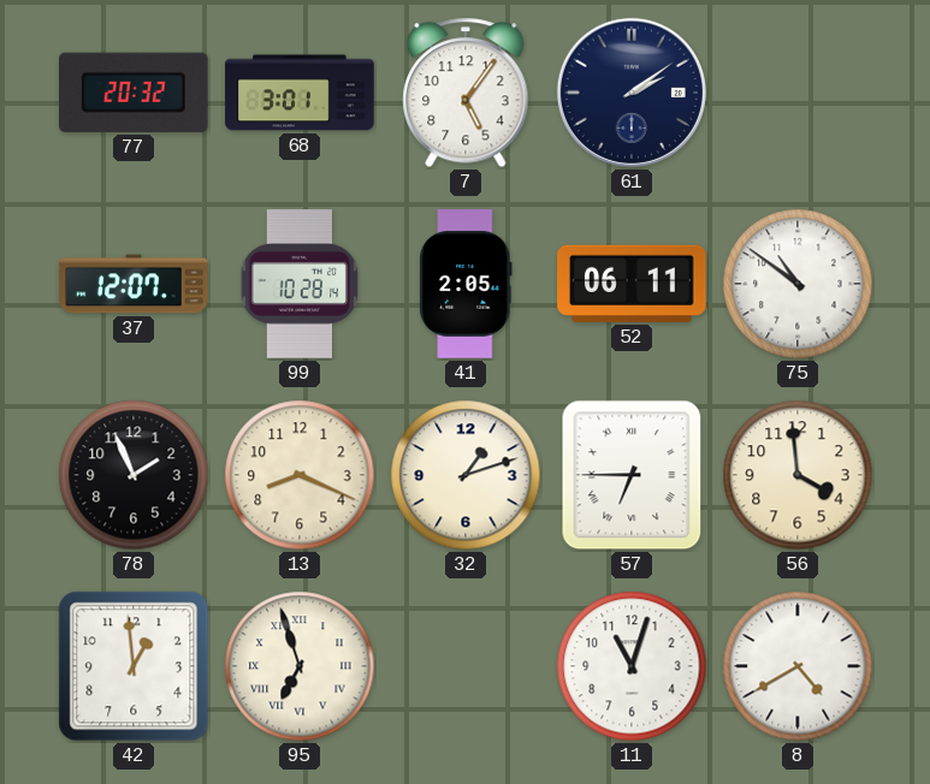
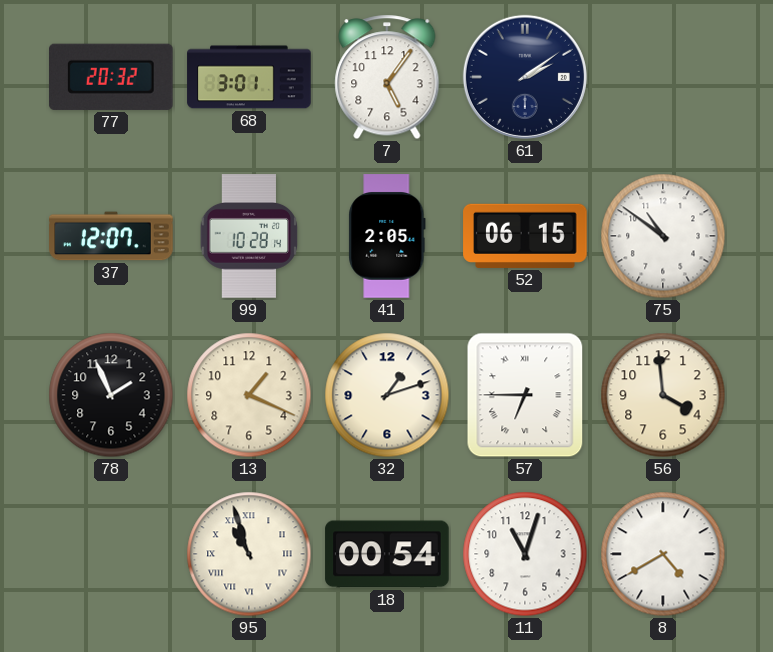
52: 06:11 -> 06:15 (525, 236)
13: 8:19 -> 1:19 (249, 395)
42: 12:59 -> none (134, 666)
95: 6:57 -> 10:57 (249, 554)
18: none -> 00:54 (387, 554)
